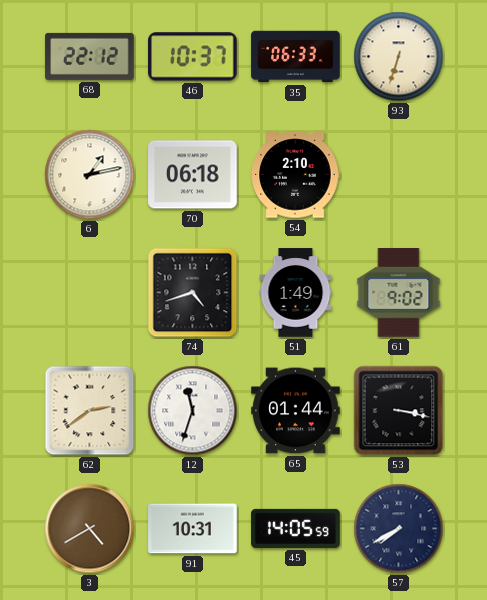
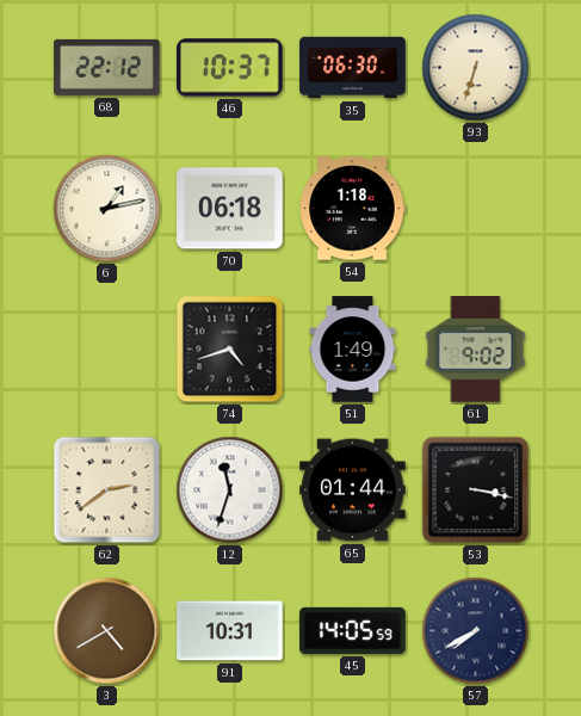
35: 06:33 -> 06:30 (353, 68)
54: 2:10 -> 1:18 (352, 209)
